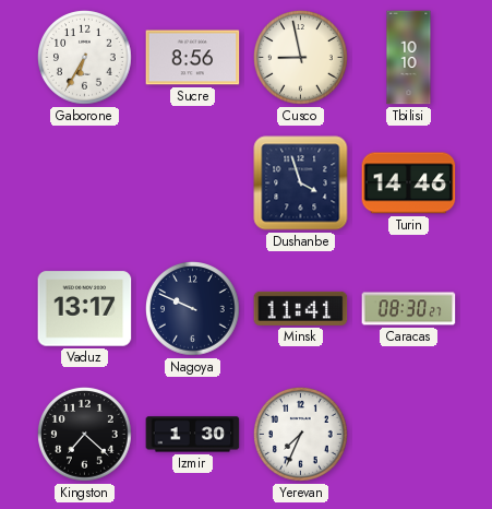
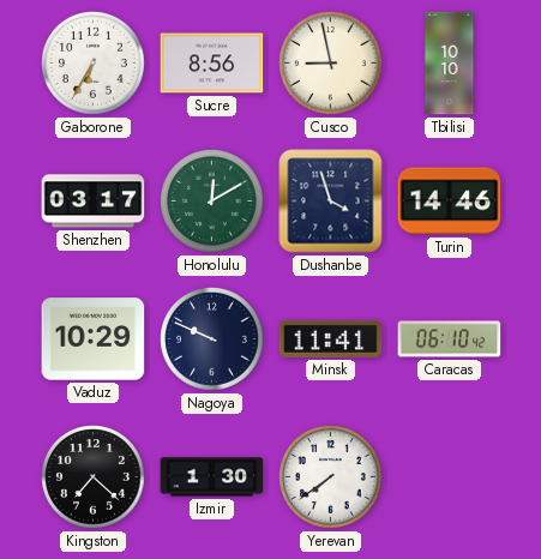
Shenzhen: none -> 03:17 (94, 202)
Honolulu: none -> 12:10 (212, 202)
Vaduz: 13:17 -> 10:29 (94, 339)
Caracas: 08:30 -> 06:10 (450, 339)
Yerevan: 7:34 -> 7:39 (331, 477)
